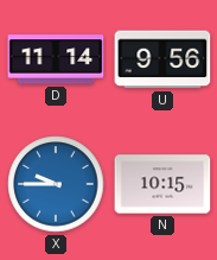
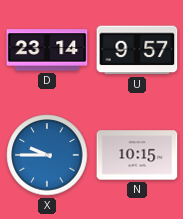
D: 11:14 -> 23:14 (47, 50)
U: 9:56 -> 9:57 (137, 50)
